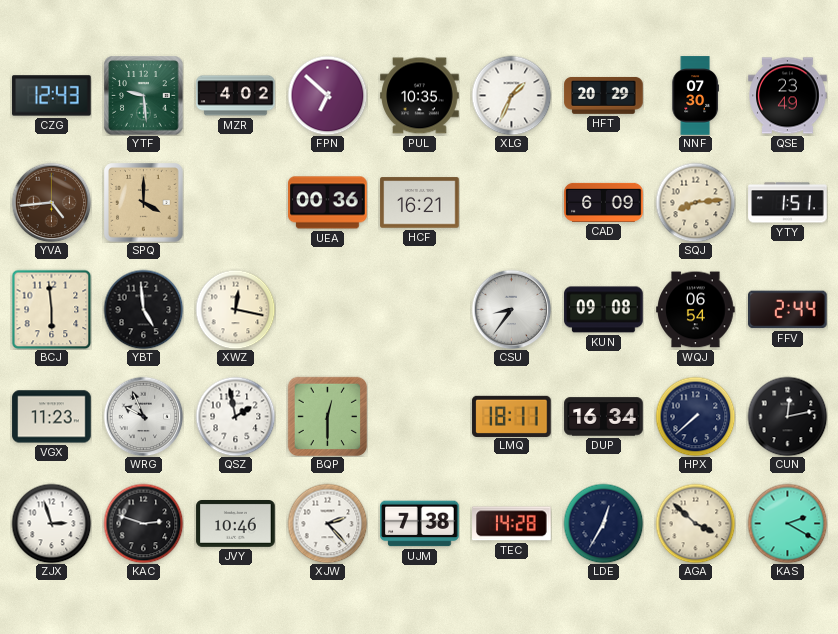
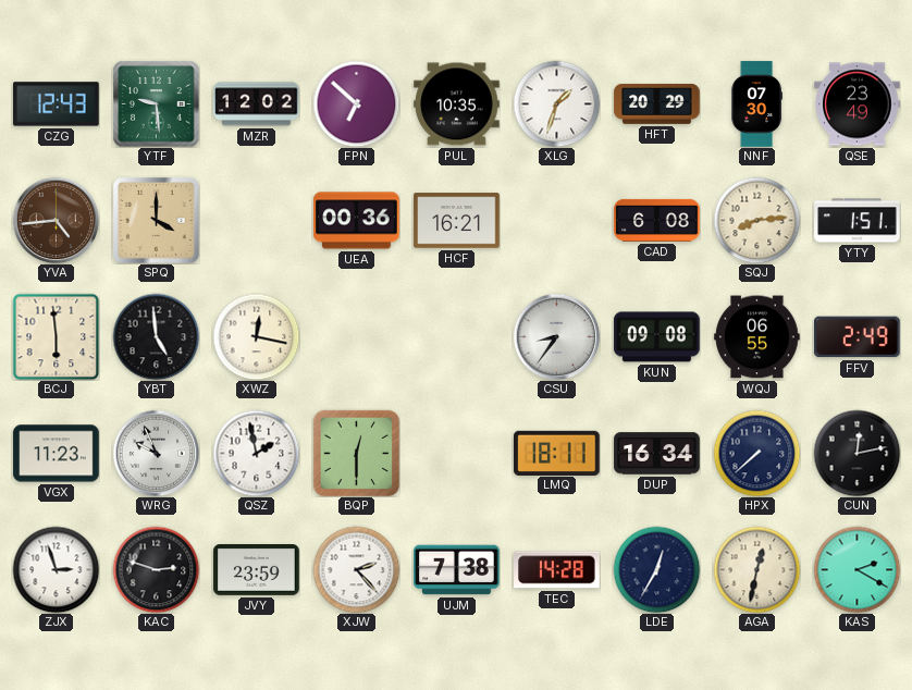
MZR: 4:02 -> 12:02 (257, 104)
XLG: 1:34 -> 1:33 (556, 103)
CAD: 6:09 -> 6:08 (657, 220)
WQJ: 06:54 -> 06:55 (757, 337)
FFV: 2:44 -> 2:49 (858, 337)
JVY: 10:46 -> 23:59 (257, 570)
AGA: 3:52 -> 12:32 (756, 569)
